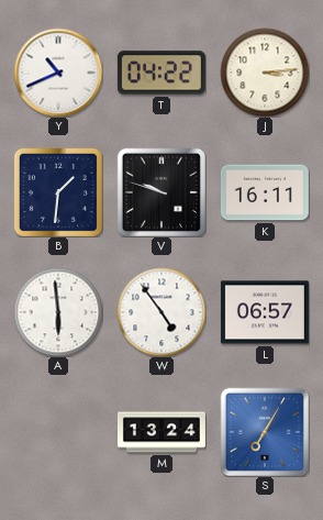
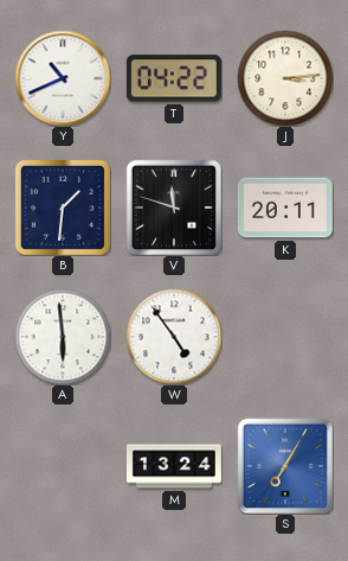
V: 9:48 -> 11:48 (173, 206)
K: 16:11 -> 20:11 (285, 208)
L: 06:57 -> none (265, 312)
